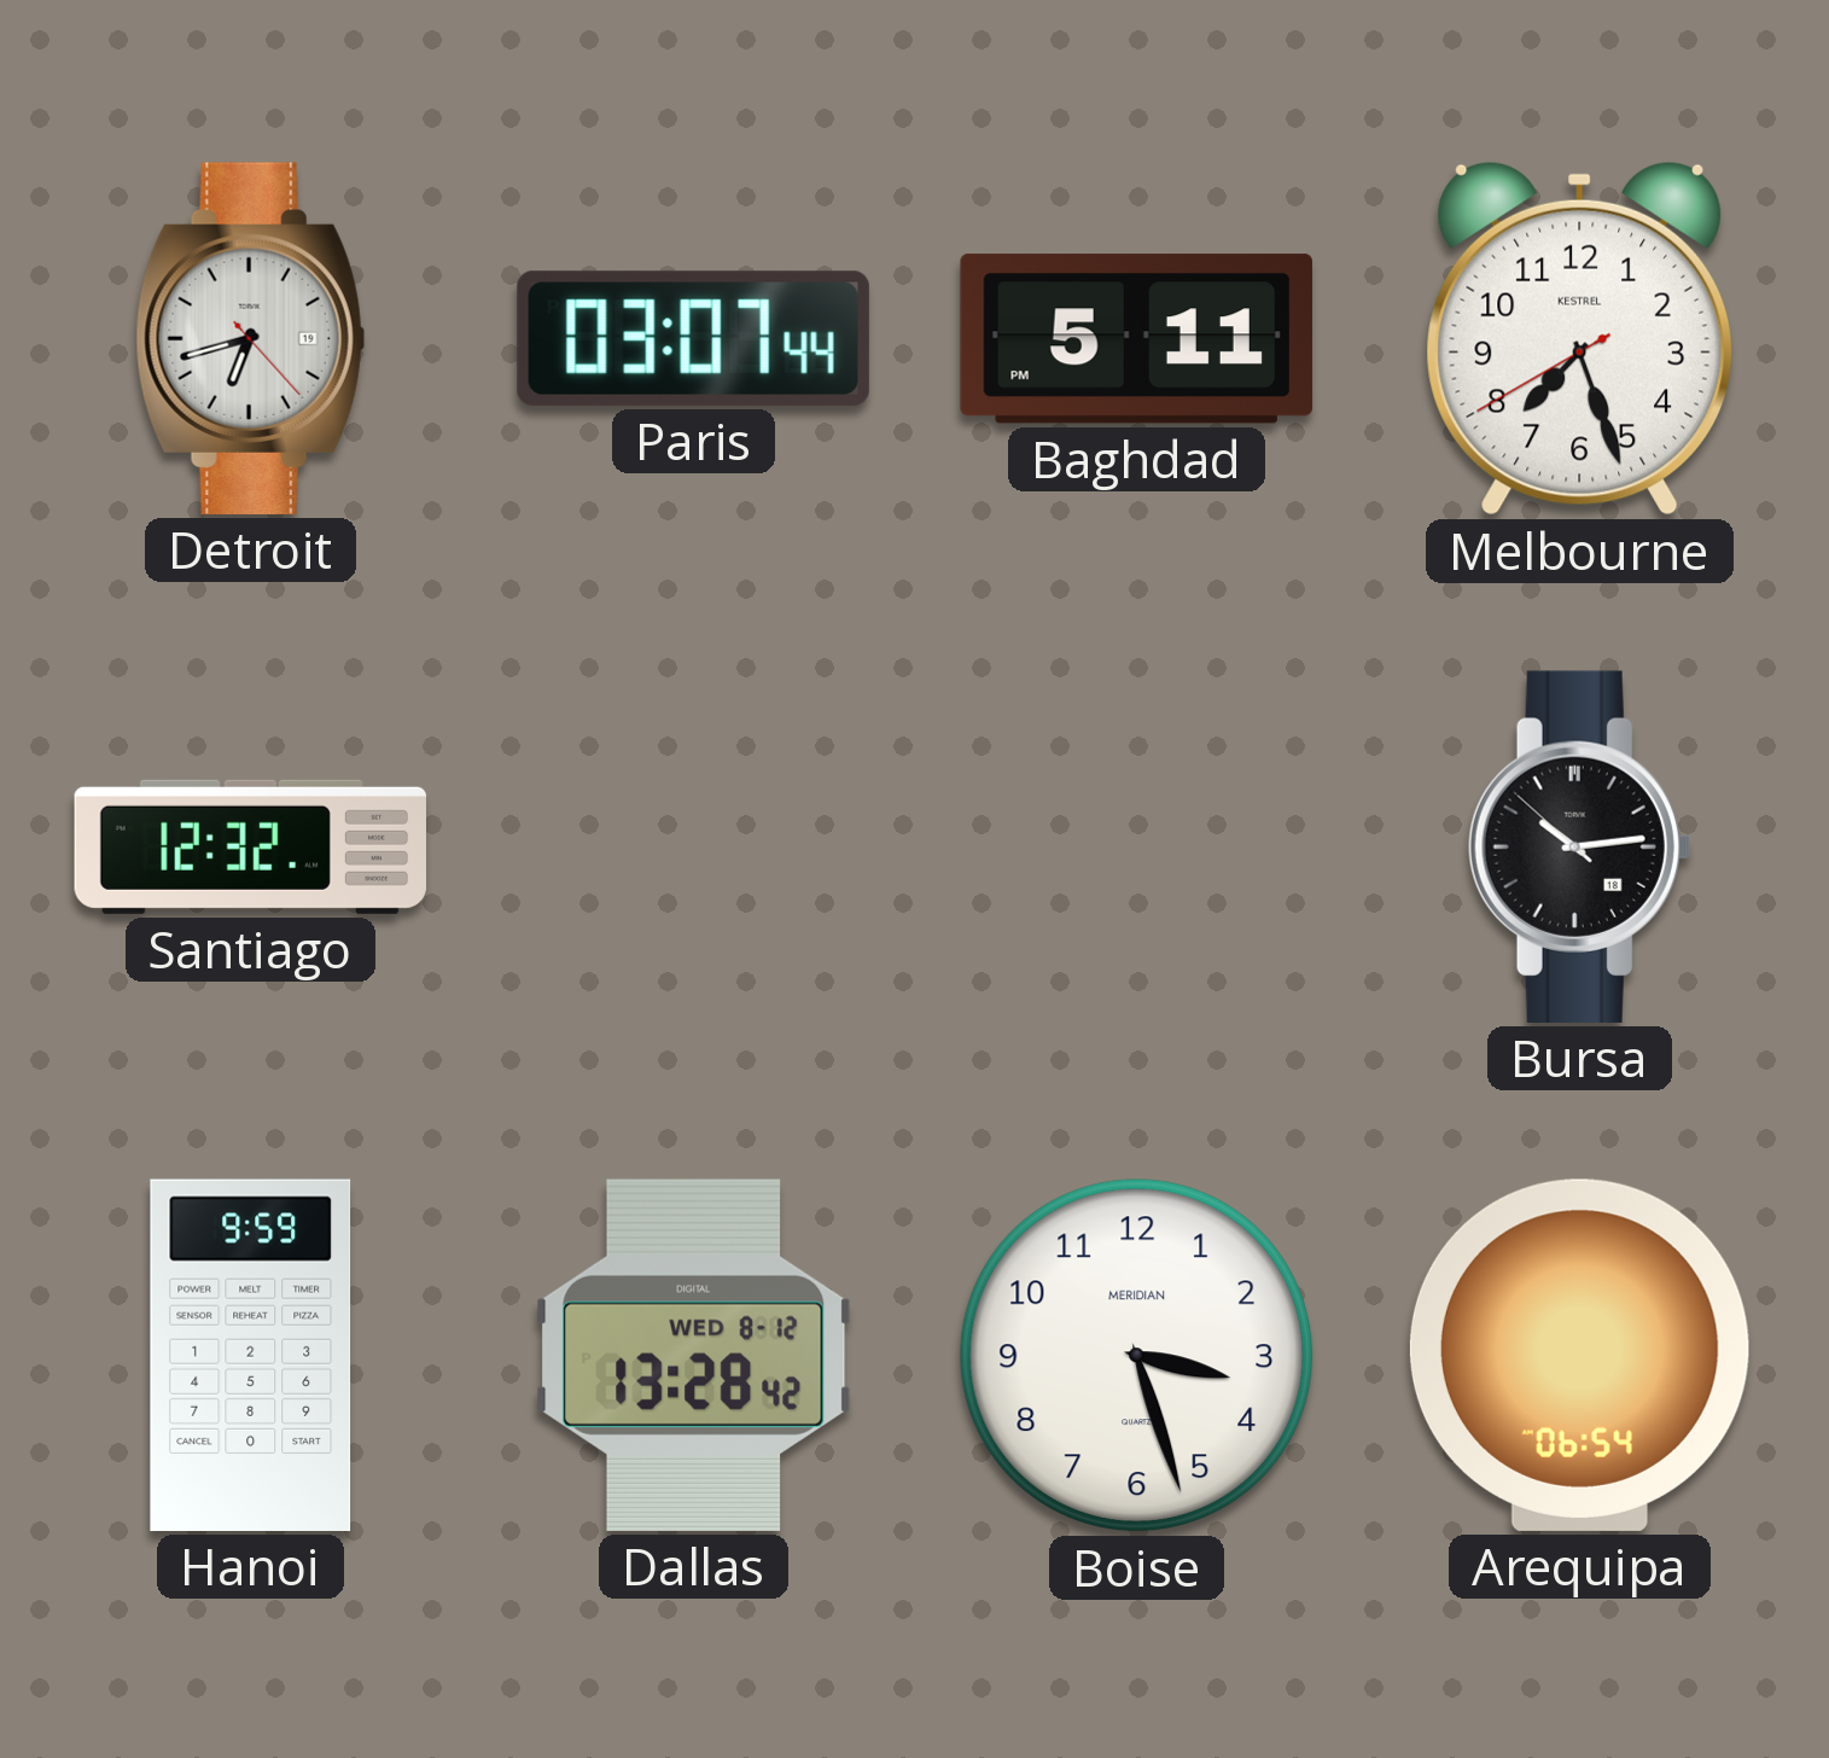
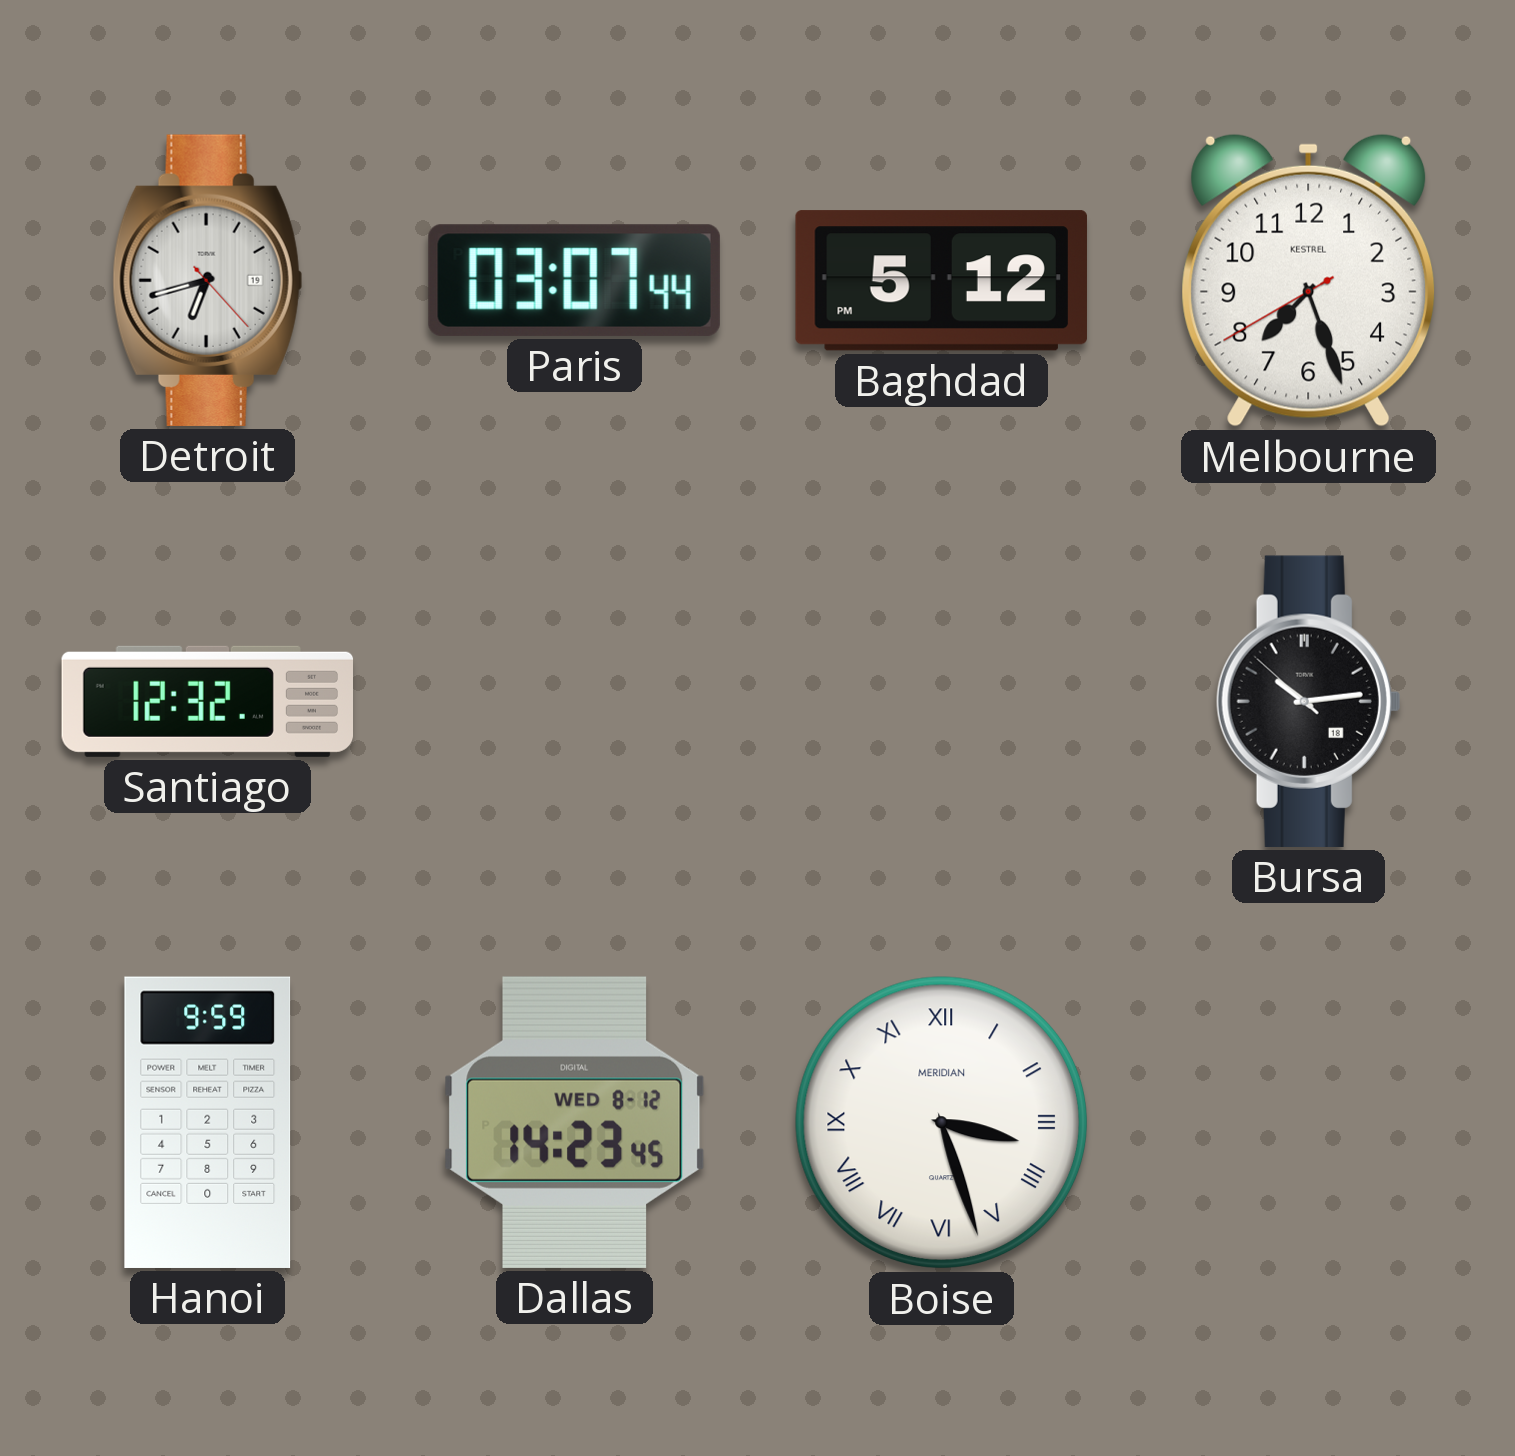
Baghdad: 5:11 -> 5:12 (941, 281)
Dallas: 13:28 -> 14:23 (575, 1122)
Boise numerals: Arabic -> Roman (942, 1123)
Arequipa: 06:54 -> none (1579, 1355)
